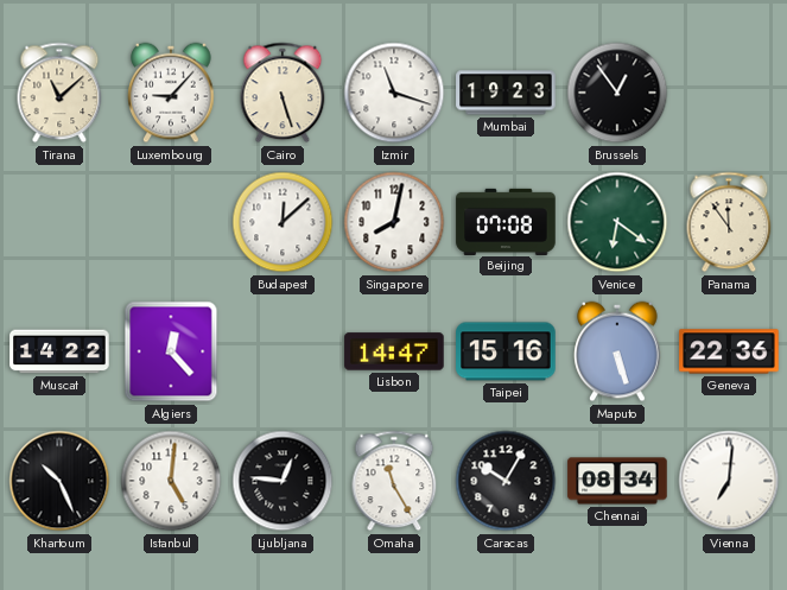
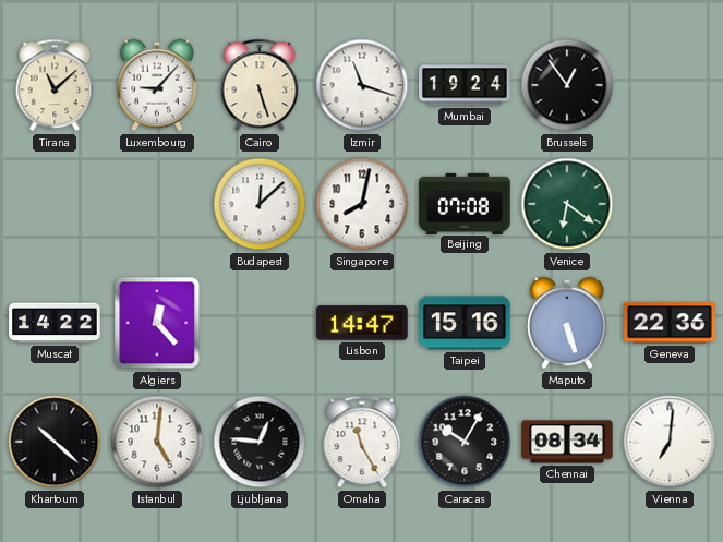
Mumbai: 19:23 -> 19:24 (465, 85)
Panama: 11:54 -> none (729, 222)
Khartoum: 10:26 -> 10:22 (55, 442)
